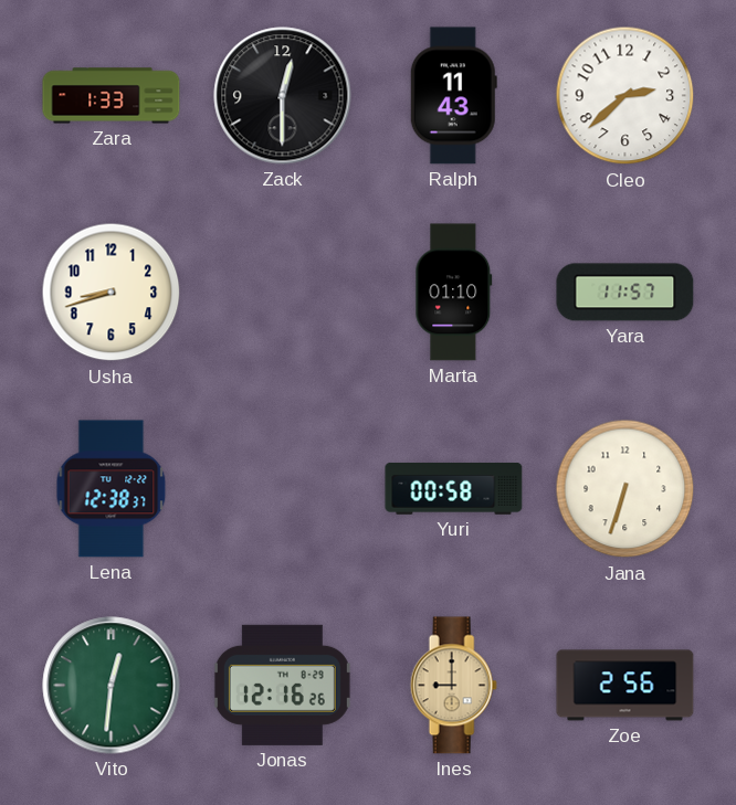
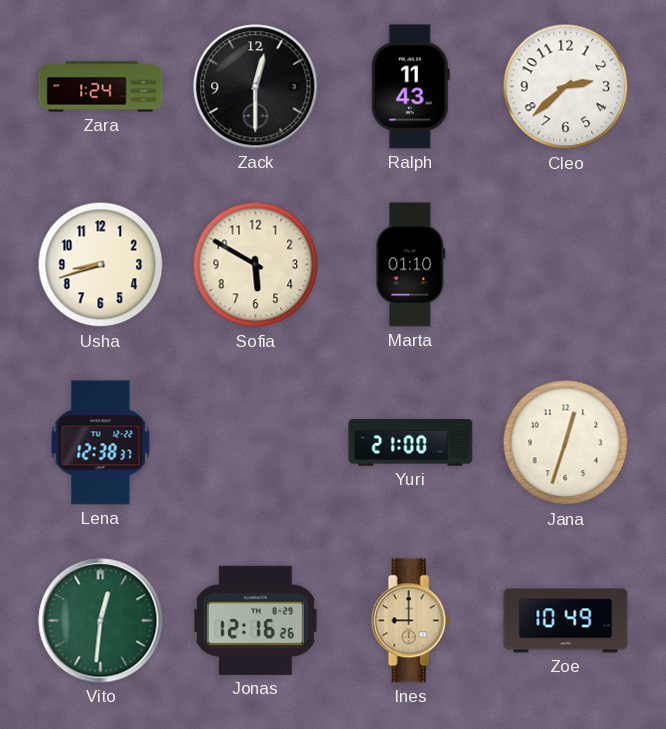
Zara: 1:33 -> 1:24 (101, 87)
Sofia: none -> 5:50 (256, 265)
Yara: 11:57 -> none (625, 293)
Yuri: 00:58 -> 21:00 (411, 442)
Jana: 6:33 -> 12:33 (566, 443)
Zoe: 2:56 -> 10:49 (566, 621)
